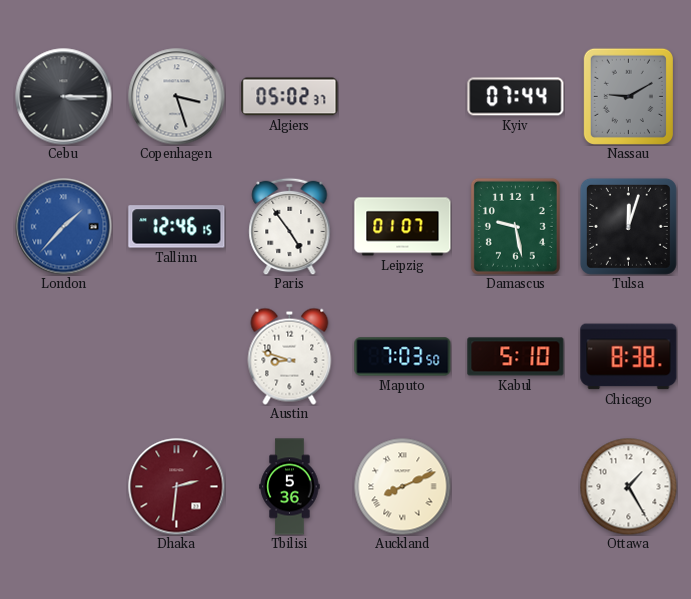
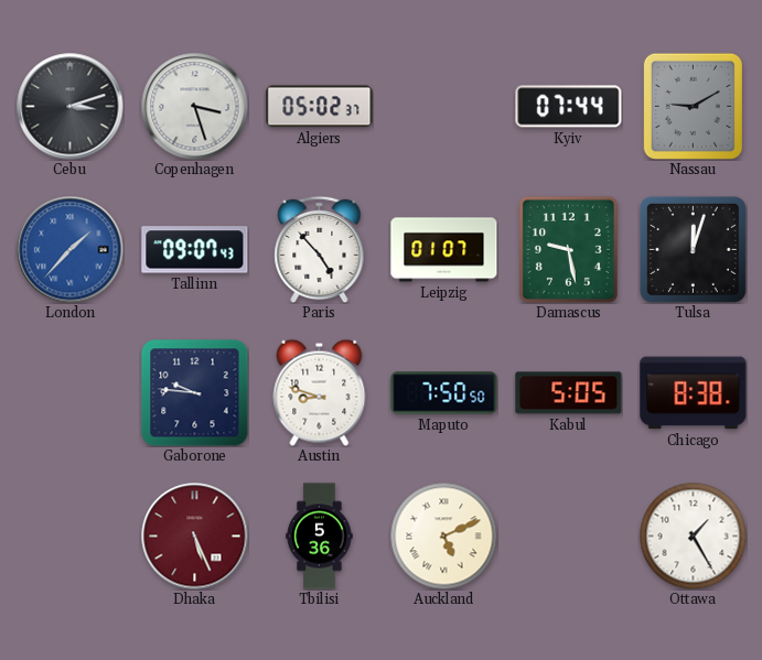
Cebu: 3:15 -> 3:12 (71, 107)
Tallinn: 12:46 -> 09:07 (195, 250)
Paris: 4:54 -> 4:53 (320, 249)
Gaborone: none -> 9:46 (195, 393)
Maputo: 7:03 -> 7:50 (444, 393)
Kabul: 5:10 -> 5:05 (569, 393)
Dhaka: 2:31 -> 5:26 (195, 537)
Auckland: 8:11 -> 5:11 (443, 535)
